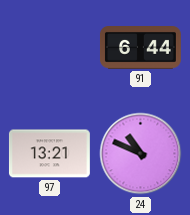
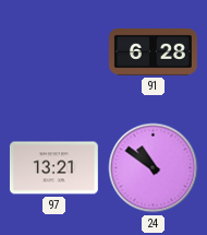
91: 6:44 -> 6:28 (154, 52)
24: 10:49 -> 10:51 (154, 168)
